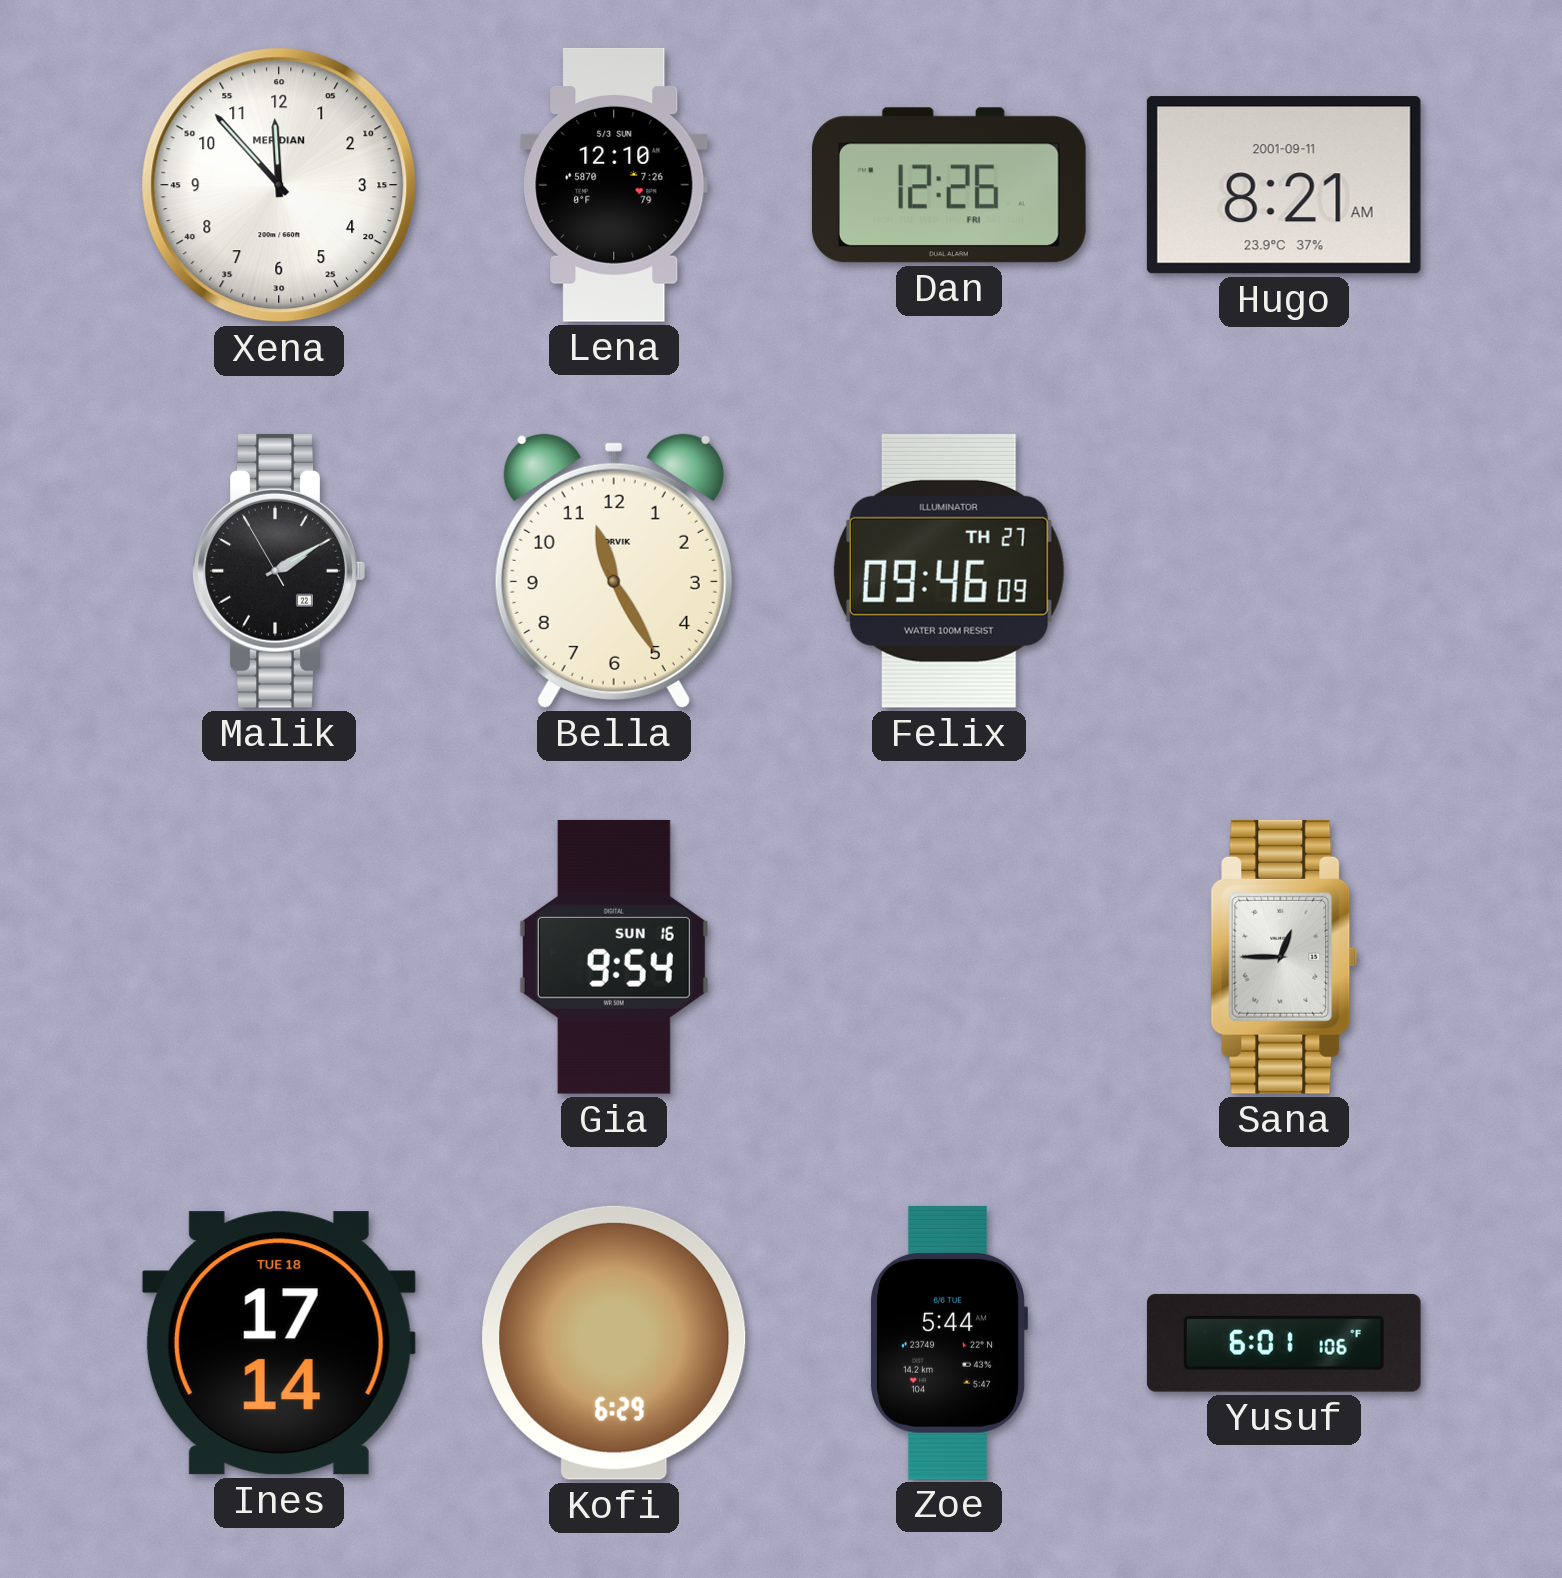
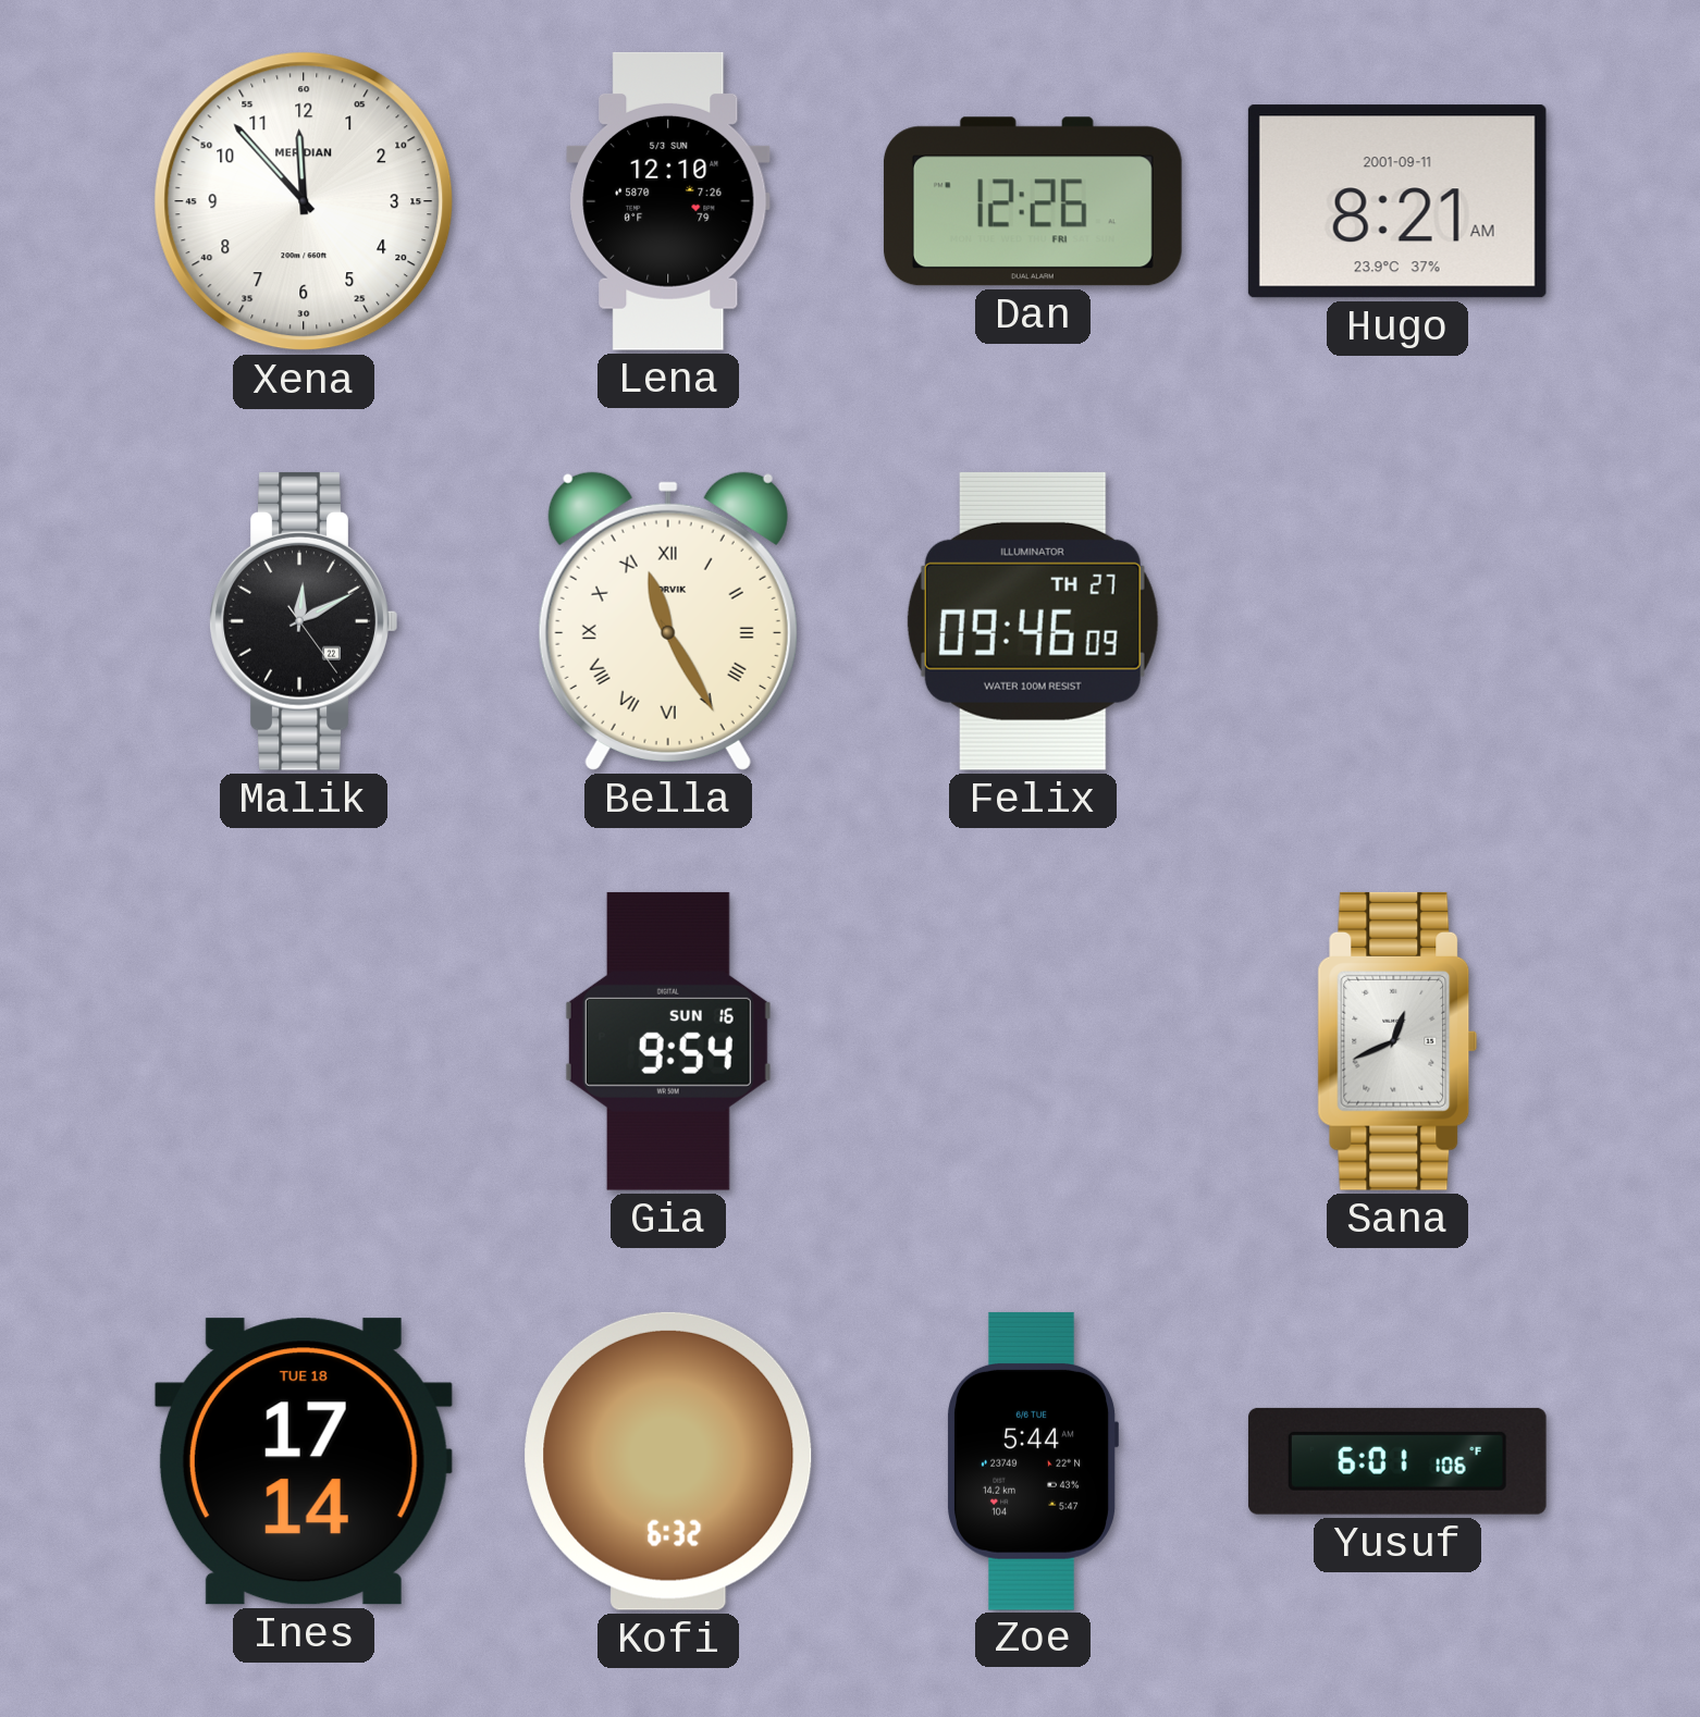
Malik: 2:09 -> 12:10 (304, 621)
Bella numerals: Arabic -> Roman (668, 621)
Sana: 12:45 -> 12:41 (1397, 1041)
Kofi: 6:29 -> 6:32 (668, 1461)
